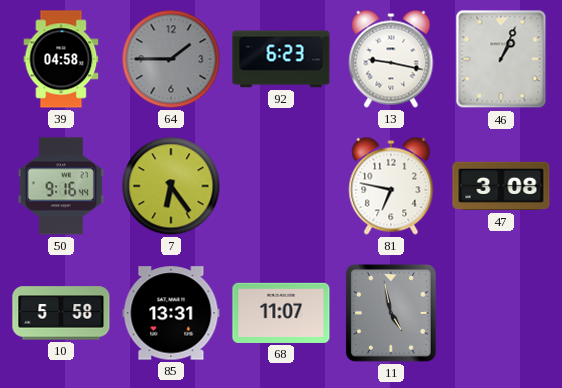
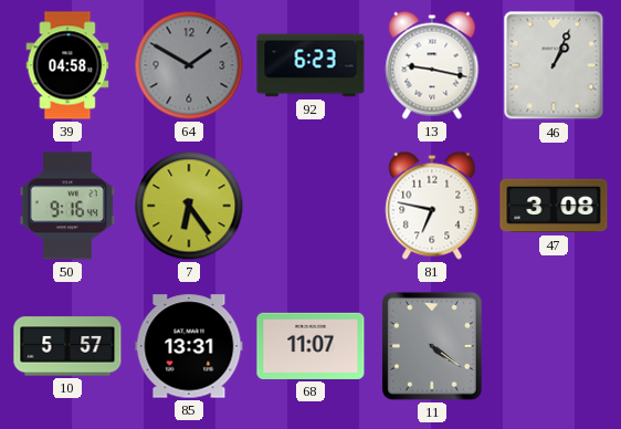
64: 1:45 -> 1:50 (189, 65)
10: 5:58 -> 5:57 (67, 346)
11: 4:58 -> 4:21 (432, 346)
